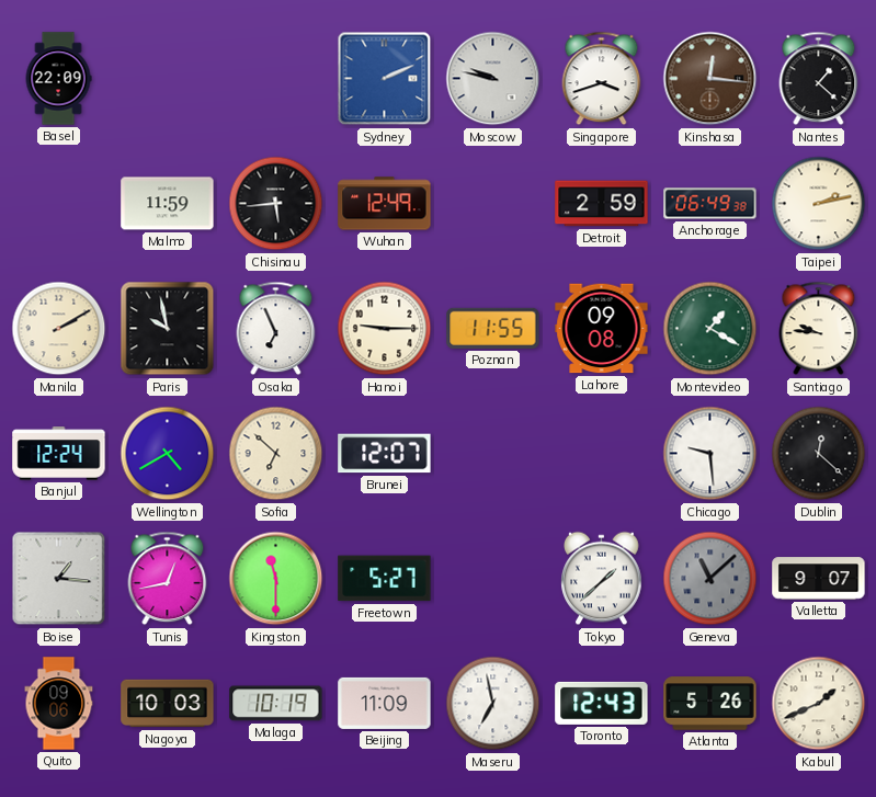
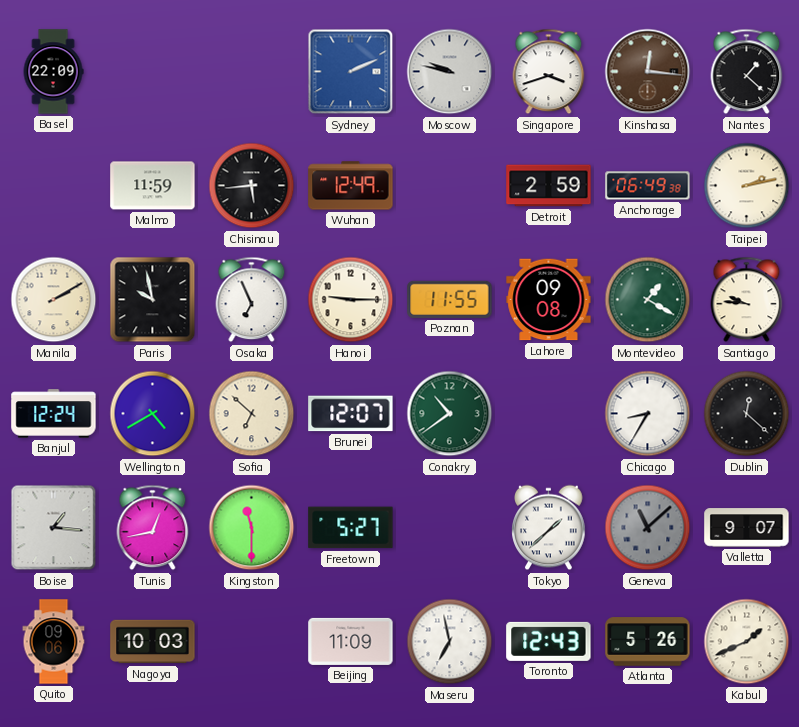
Conakry: none -> 10:39 (450, 414)
Chicago: 9:29 -> 8:35 (648, 414)
Malaga: 10:19 -> none (276, 704)
